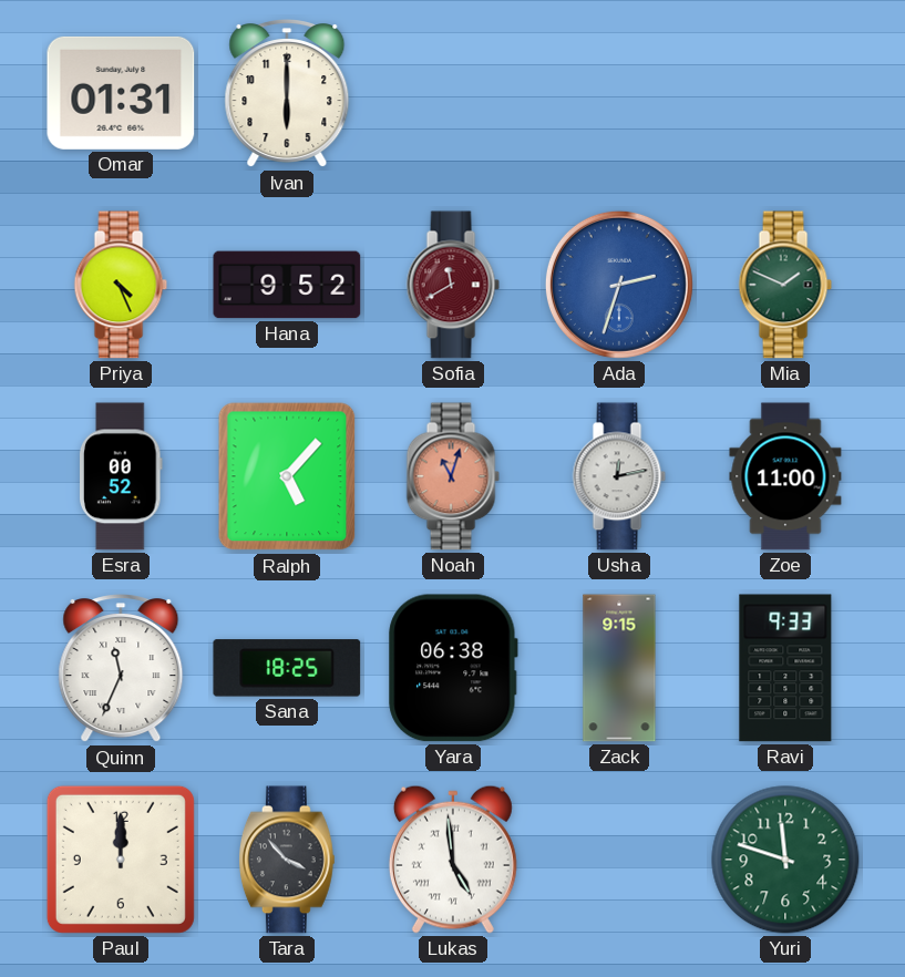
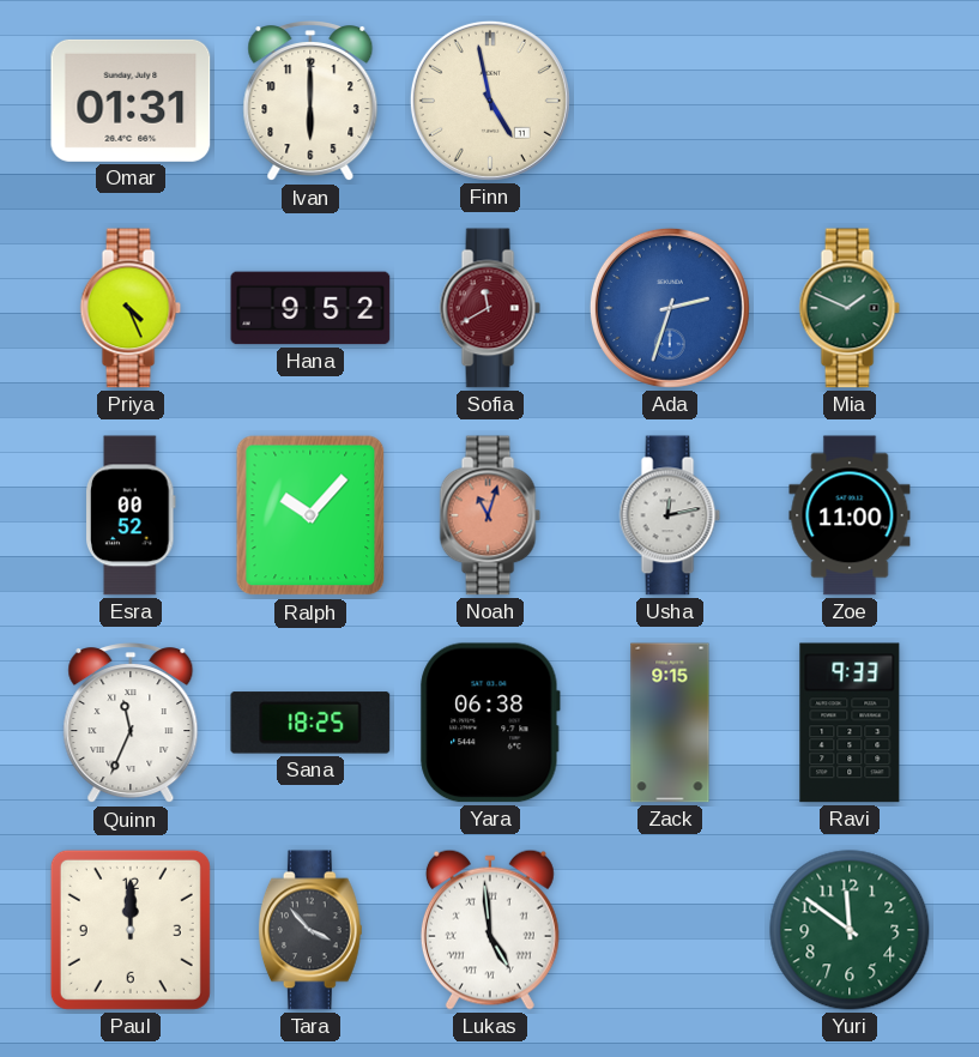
Finn: none -> 4:58 (490, 101)
Ralph: 5:07 -> 10:07 (310, 515)
Yuri: 11:48 -> 11:51 (850, 930)
